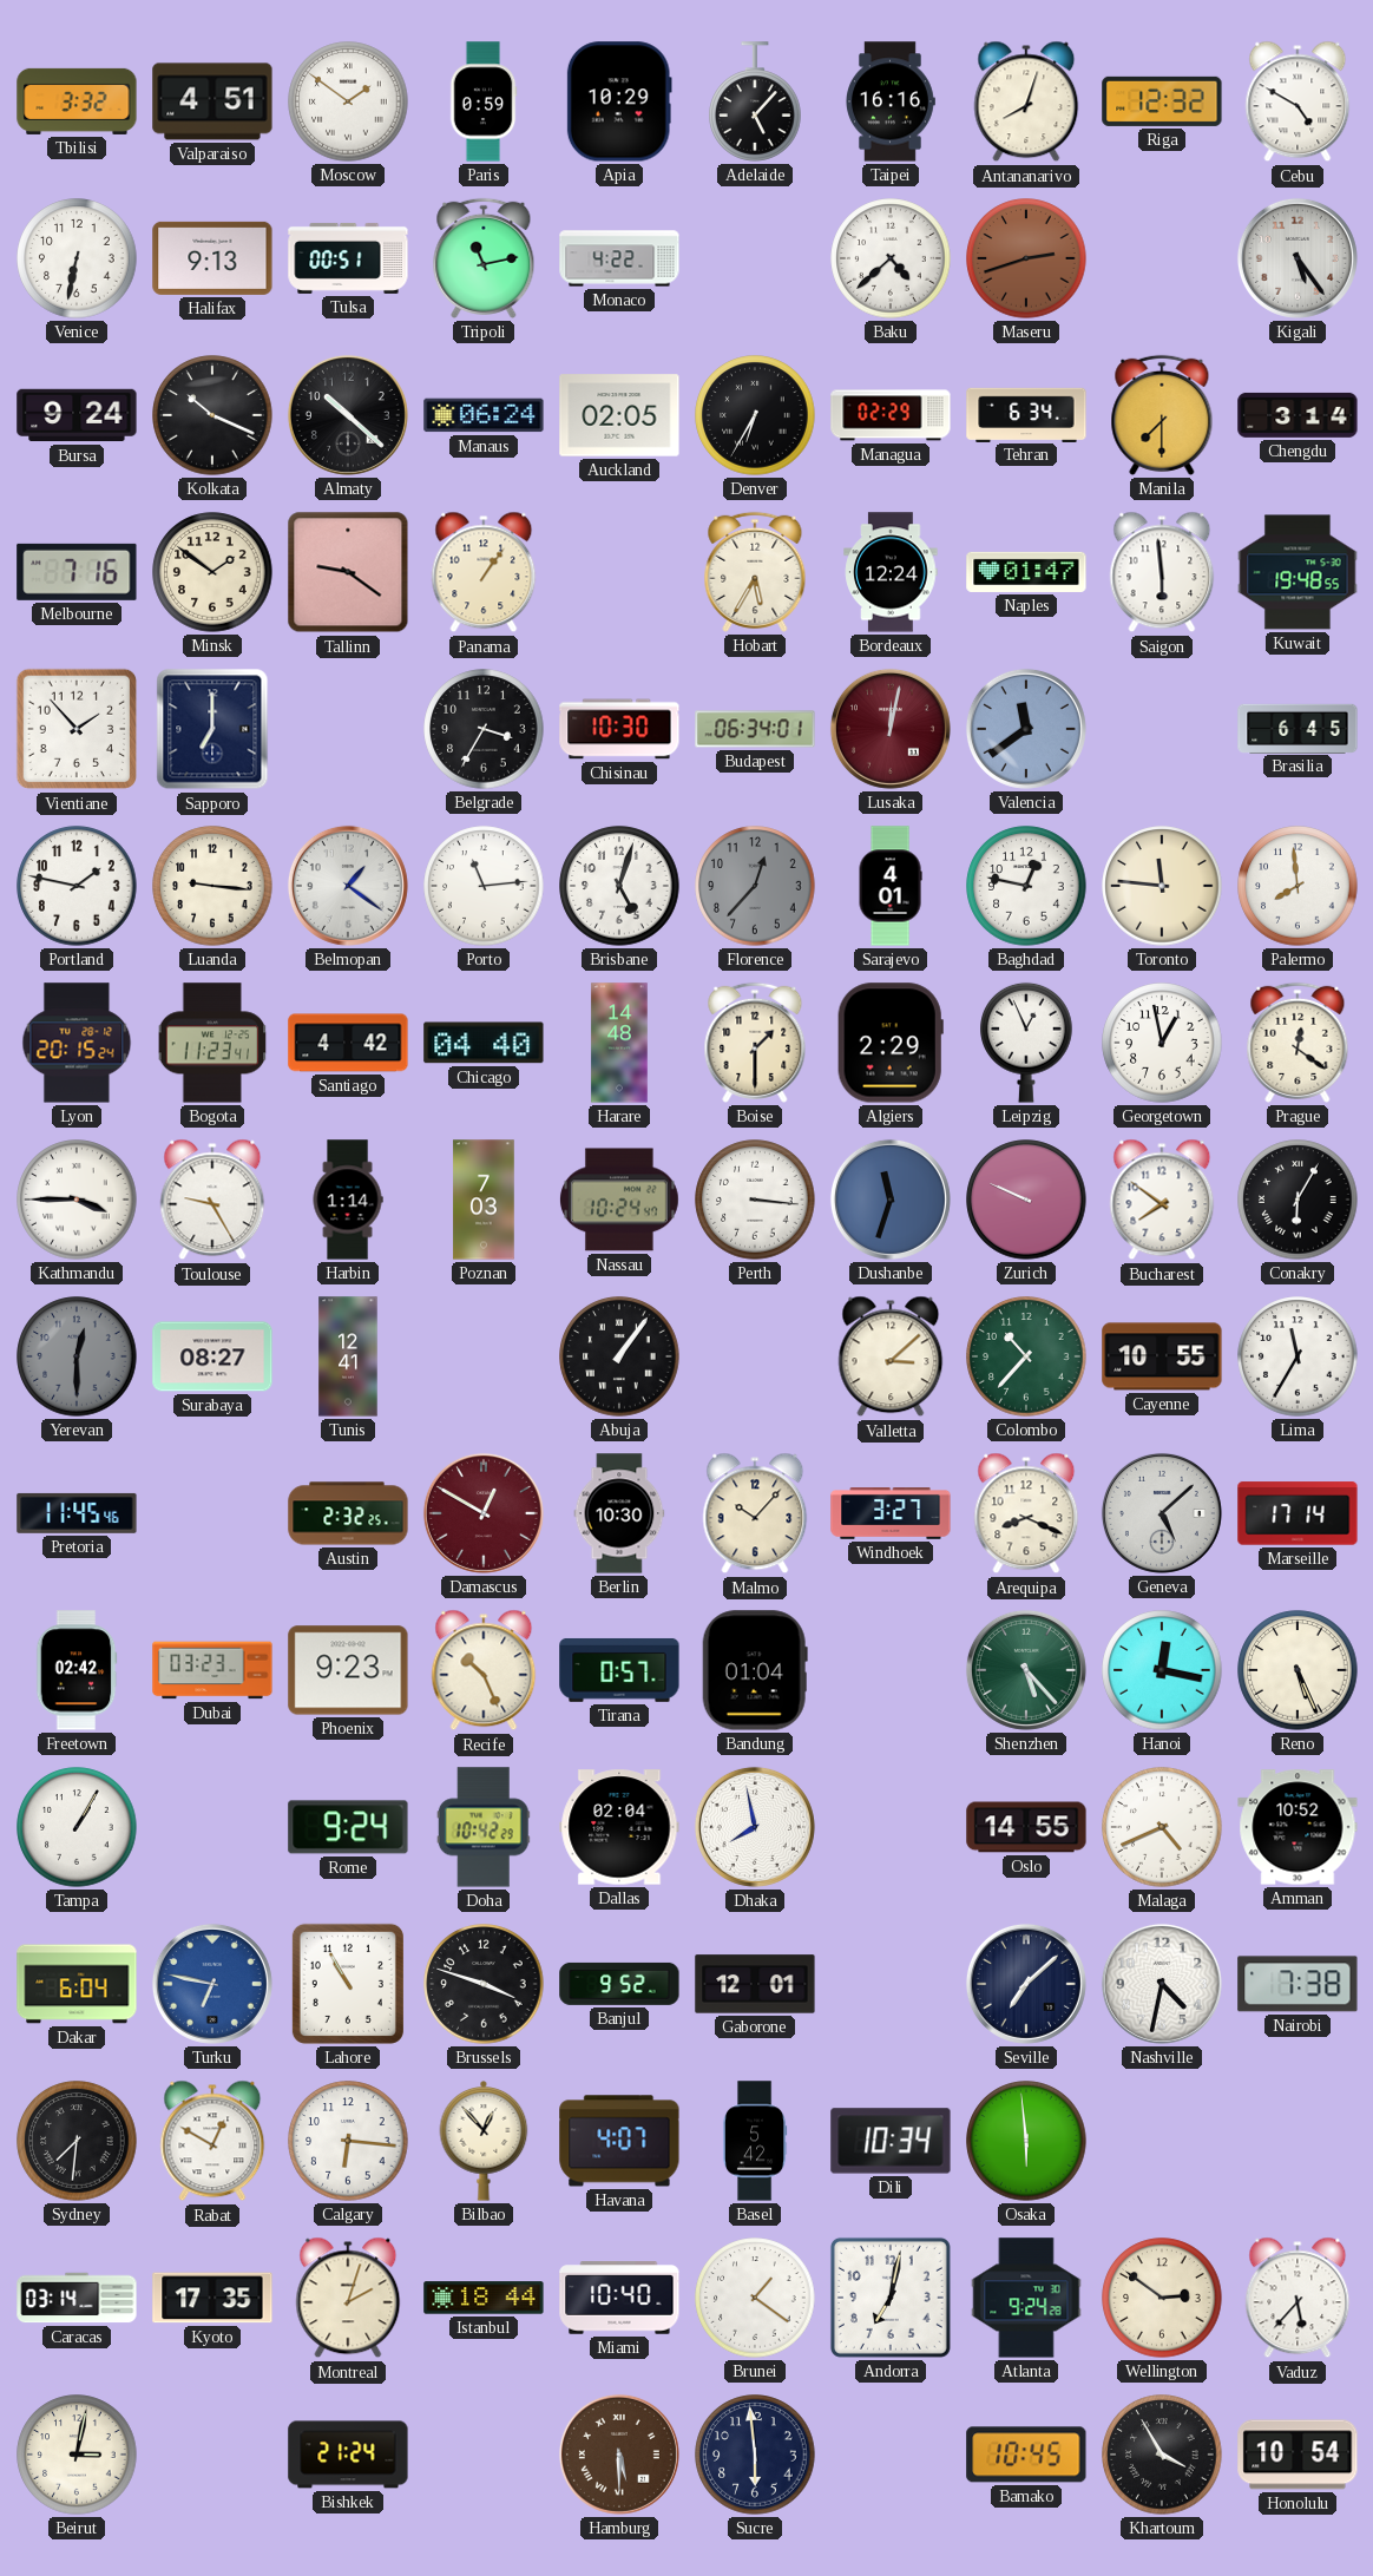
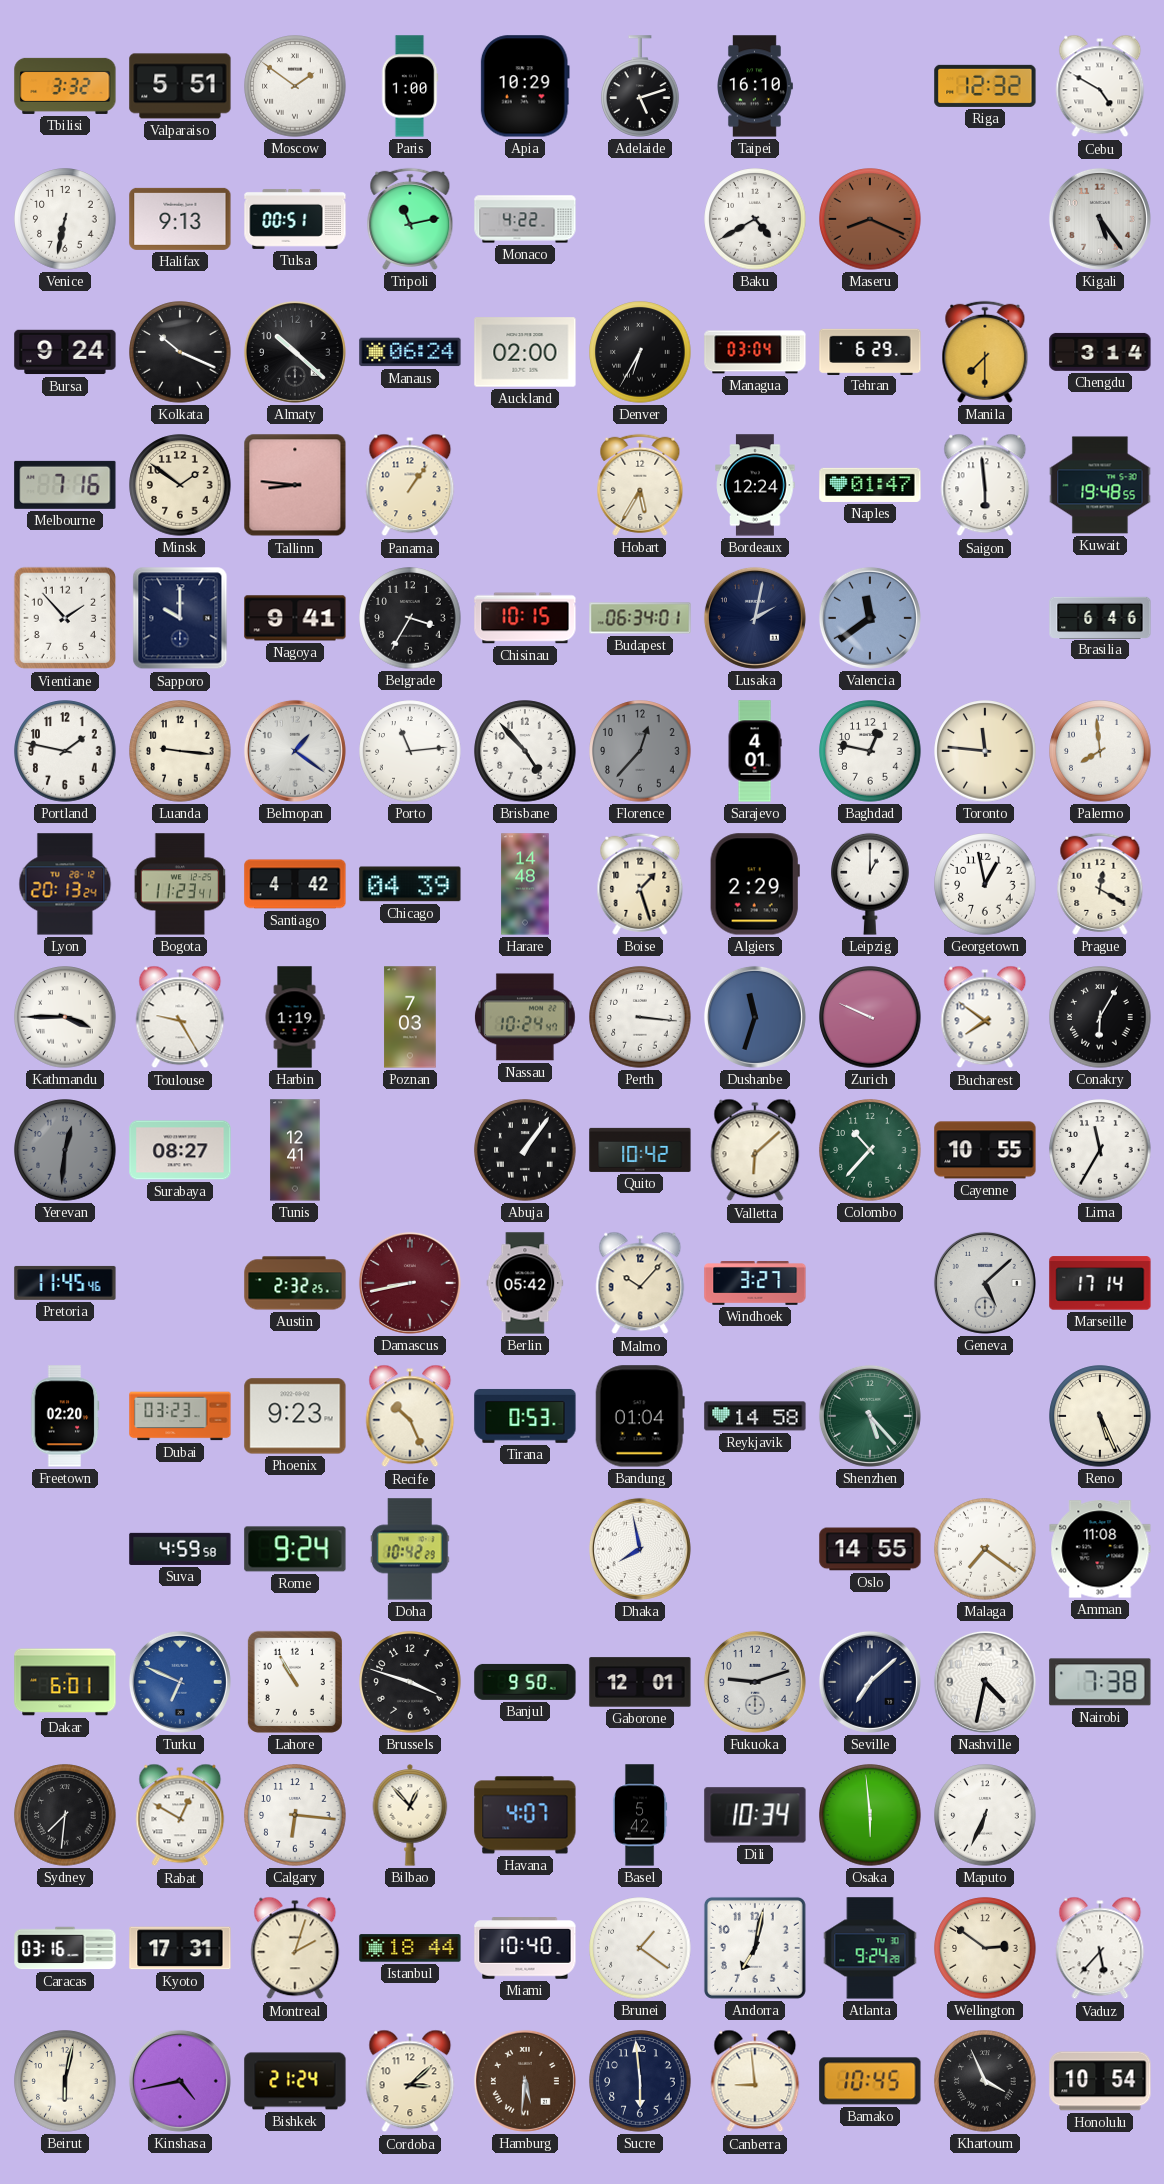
Valparaiso: 4:51 -> 5:51 (180, 86)
Paris: 0:59 -> 1:00 (410, 86)
Adelaide: 5:07 -> 5:12 (640, 86)
Taipei: 16:16 -> 16:10 (755, 86)
Antananarivo: 8:03 -> none (1026, 101)
Baku: 4:38 -> 4:40 (755, 219)
Maseru: 2:42 -> 8:19 (870, 219)
Auckland: 02:05 -> 02:00 (525, 352)
Managua: 02:29 -> 03:04 (755, 352)
Tehran: 6:34 -> 6:29 (870, 351)
Tallinn: 9:21 -> 8:46 (295, 485)
Sapporo: 7:00 -> 10:00 (180, 618)
Nagoya: none -> 9:41 (295, 618)
Chisinau: 10:30 -> 10:15 (525, 618)
Lusaka: 12:02 -> 2:02 (755, 618)
Lusaka dial: burgundy -> navy (755, 618)
Brasilia: 6:45 -> 6:46 (1100, 617)
Brisbane: 5:03 -> 4:53 (525, 751)
Lyon: 20:15 -> 20:13 (65, 884)
Chicago: 04:40 -> 04:39 (410, 884)
Boise: 1:30 -> 1:27 (640, 884)
Leipzig: 12:56 -> 1:00 (870, 884)
Prague: 12:21 -> 12:20 (1100, 884)
Harbin: 1:14 -> 1:19 (295, 1017)
Yerevan: 12:30 -> 12:31 (65, 1150)
Quito: none -> 10:42 (640, 1150)
Valletta: 3:08 -> 6:08 (755, 1150)
Damascus: 12:50 -> 8:43 (410, 1283)
Berlin: 10:30 -> 05:42 (525, 1283)
Arequipa: 8:19 -> none (1026, 1513)
Freetown: 02:42 -> 02:20 (65, 1416)
Tirana: 0:57 -> 0:53 (525, 1416)
Reykjavik: none -> 14:58 (755, 1416)
Hanoi: 12:17 -> none (1162, 1670)
Tampa: 1:05 -> none (77, 1827)
Suva: none -> 4:59 (180, 1549)
Dallas: 02:04 -> none (619, 1827)
Malaga: 4:41 -> 7:21 (985, 1549)
Amman: 10:52 -> 11:08 (1100, 1549)
Dakar: 6:04 -> 6:01 (65, 1682)
Turku: 6:47 -> 6:49 (180, 1682)
Banjul: 9:52 -> 9:50 (525, 1682)
Fukuoka: none -> 9:12 (755, 1682)
Maputo: none -> 6:34 (985, 1815)
Caracas: 03:14 -> 03:16 (65, 1948)
Kyoto: 17:35 -> 17:31 (180, 1948)
Beirut: 3:02 -> 6:02 (65, 2081)
Kinshasa: none -> 4:43 (180, 2081)
Cordoba: none -> 3:08 (410, 2081)
Hamburg: 5:30 -> 5:31 (525, 2081)
Canberra: none -> 8:59 (755, 2081)
Khartoum: 3:55 -> 3:56 (985, 2081)
